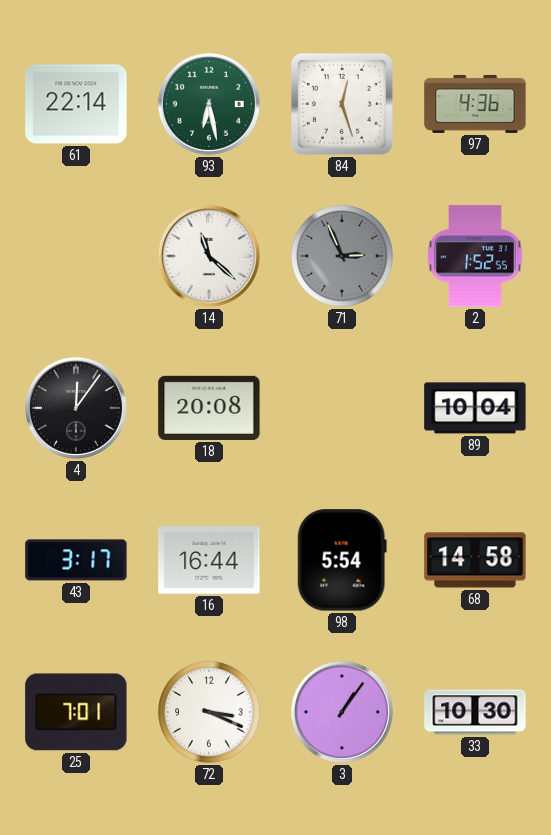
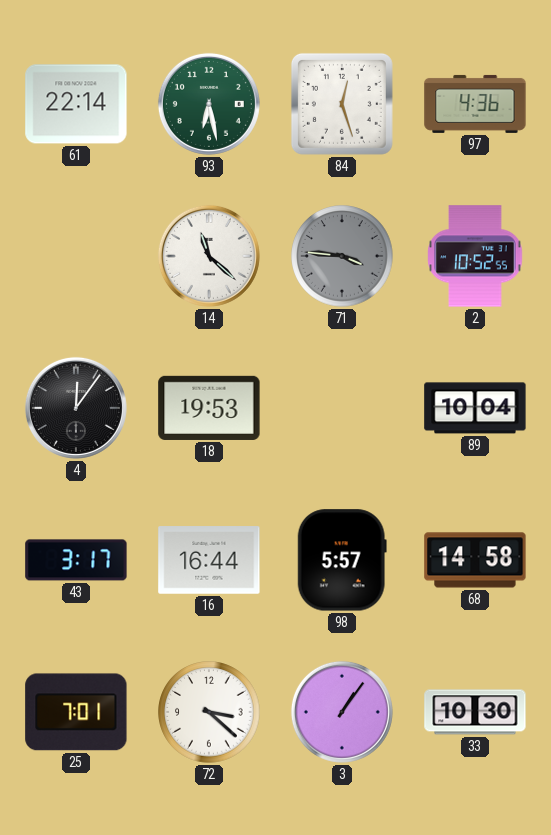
71: 2:56 -> 3:46 (342, 256)
2: 1:52 -> 10:52 (475, 256)
18: 20:08 -> 19:53 (209, 408)
98: 5:54 -> 5:57 (342, 560)
72: 3:19 -> 3:22 (209, 712)
